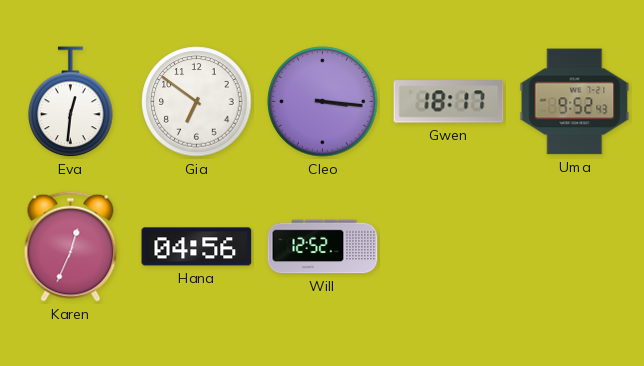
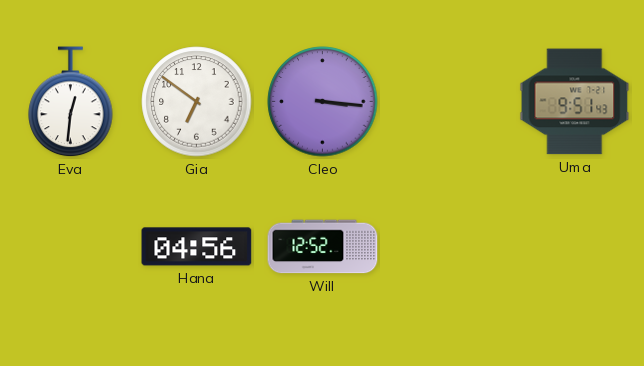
Gwen: 18:17 -> none (449, 102)
Uma: 9:52 -> 9:51 (575, 102)
Karen: 12:34 -> none (71, 246)
